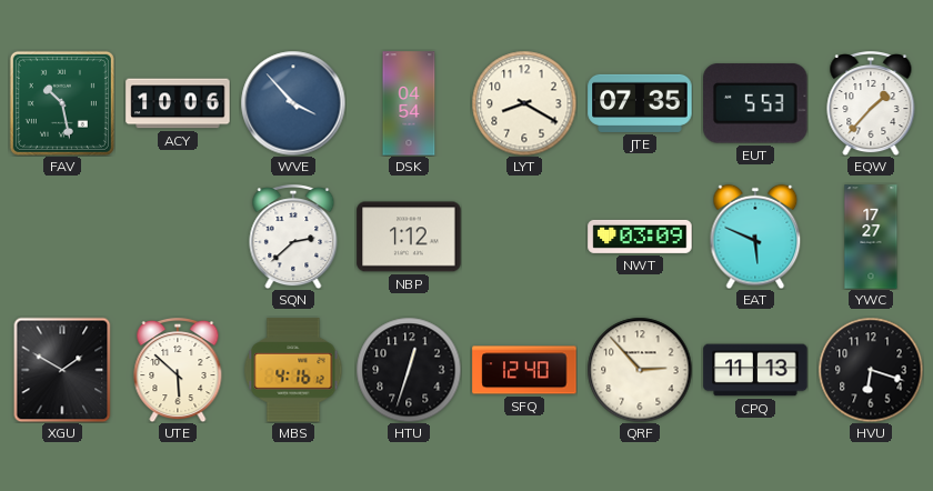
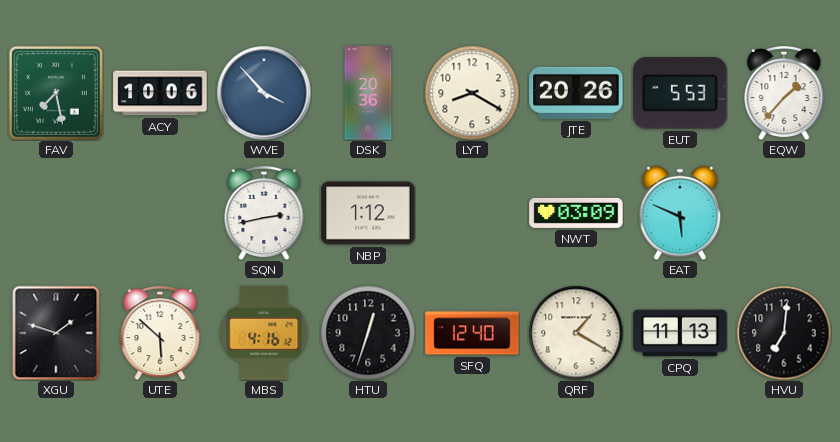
FAV: 10:28 -> 7:28 (56, 93)
DSK: 04:54 -> 20:36 (368, 93)
JTE: 07:35 -> 20:26 (576, 93)
SQN: 2:38 -> 2:43 (264, 214)
YWC: 17:27 -> none (871, 237)
XGU: 1:50 -> 1:48 (56, 333)
QRF: 2:53 -> 1:20 (576, 333)
HVU: 6:18 -> 7:01 (784, 333)
